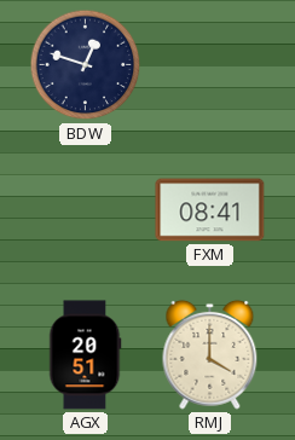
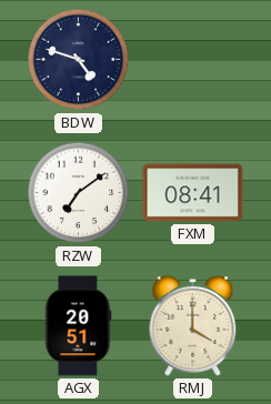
BDW: 12:48 -> 4:48 (79, 60)
RZW: none -> 7:09 (79, 193)
